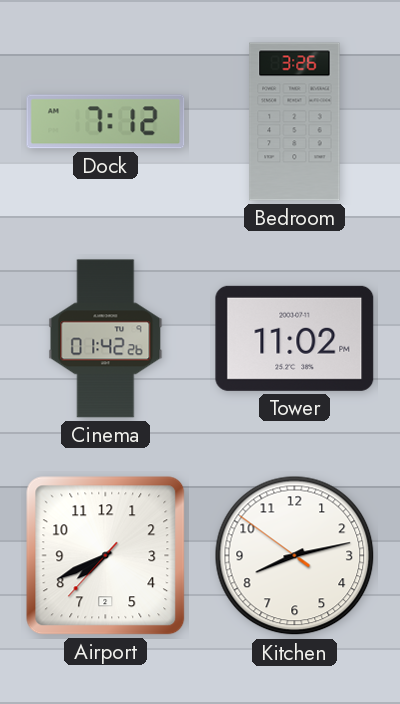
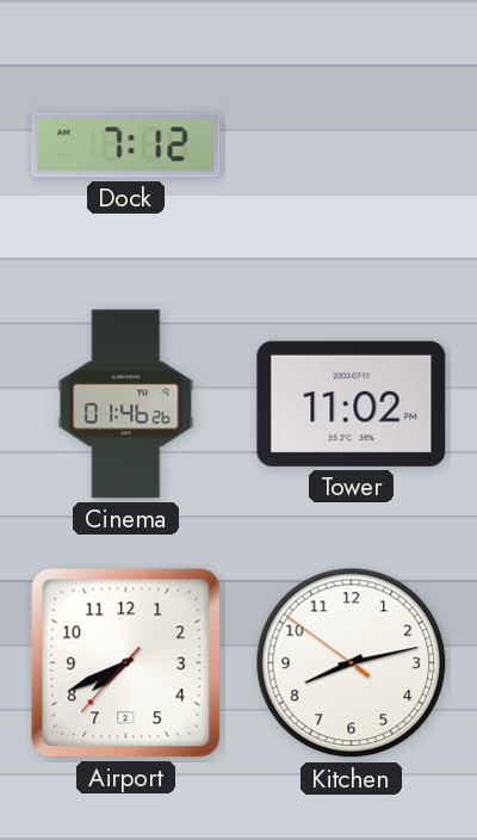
Bedroom: 3:26 -> none (295, 122)
Cinema: 01:42 -> 01:46 (126, 404)
